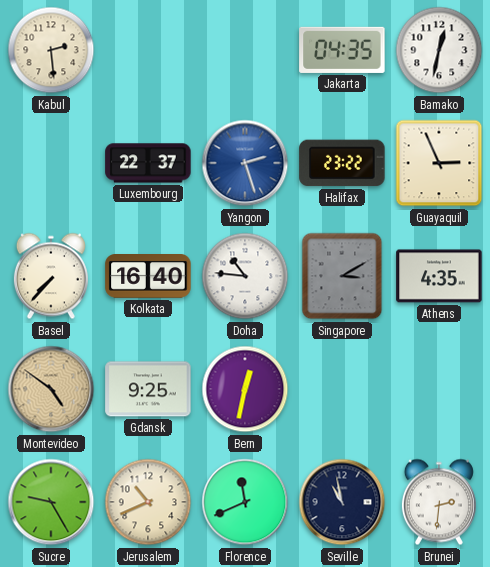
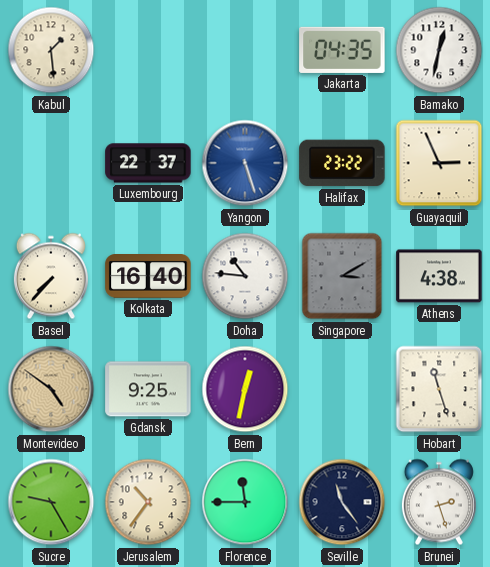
Kabul: 2:29 -> 1:29 (51, 50)
Yangon: 2:27 -> 5:27 (245, 163)
Athens: 4:35 -> 4:38 (439, 276)
Hobart: none -> 11:27 (439, 389)
Jerusalem: 10:41 -> 10:36 (148, 502)
Florence: 11:41 -> 11:45 (245, 502)
Seville: 10:58 -> 11:24 (342, 502)
Brunei: 2:31 -> 2:27 (439, 502)
